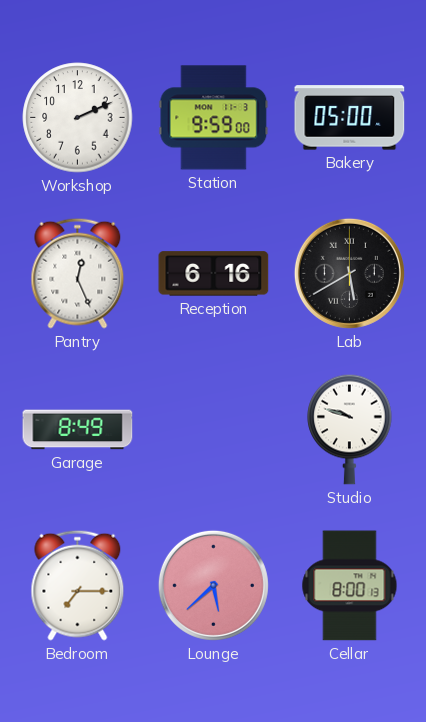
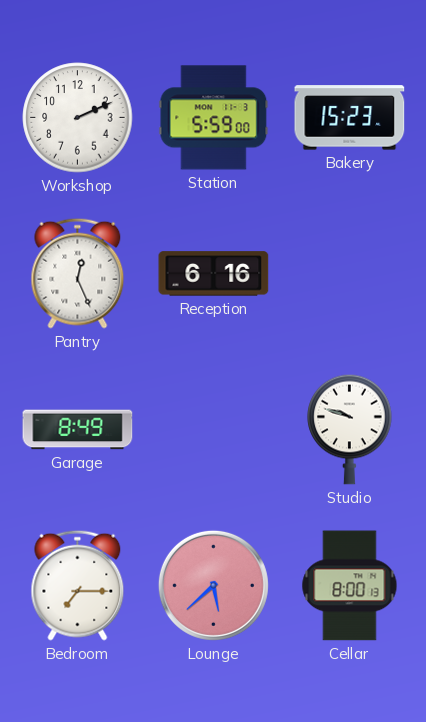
Station: 9:59 -> 5:59 (214, 118)
Bakery: 05:00 -> 15:23 (350, 118)
Lab: 5:40 -> none (349, 273)
